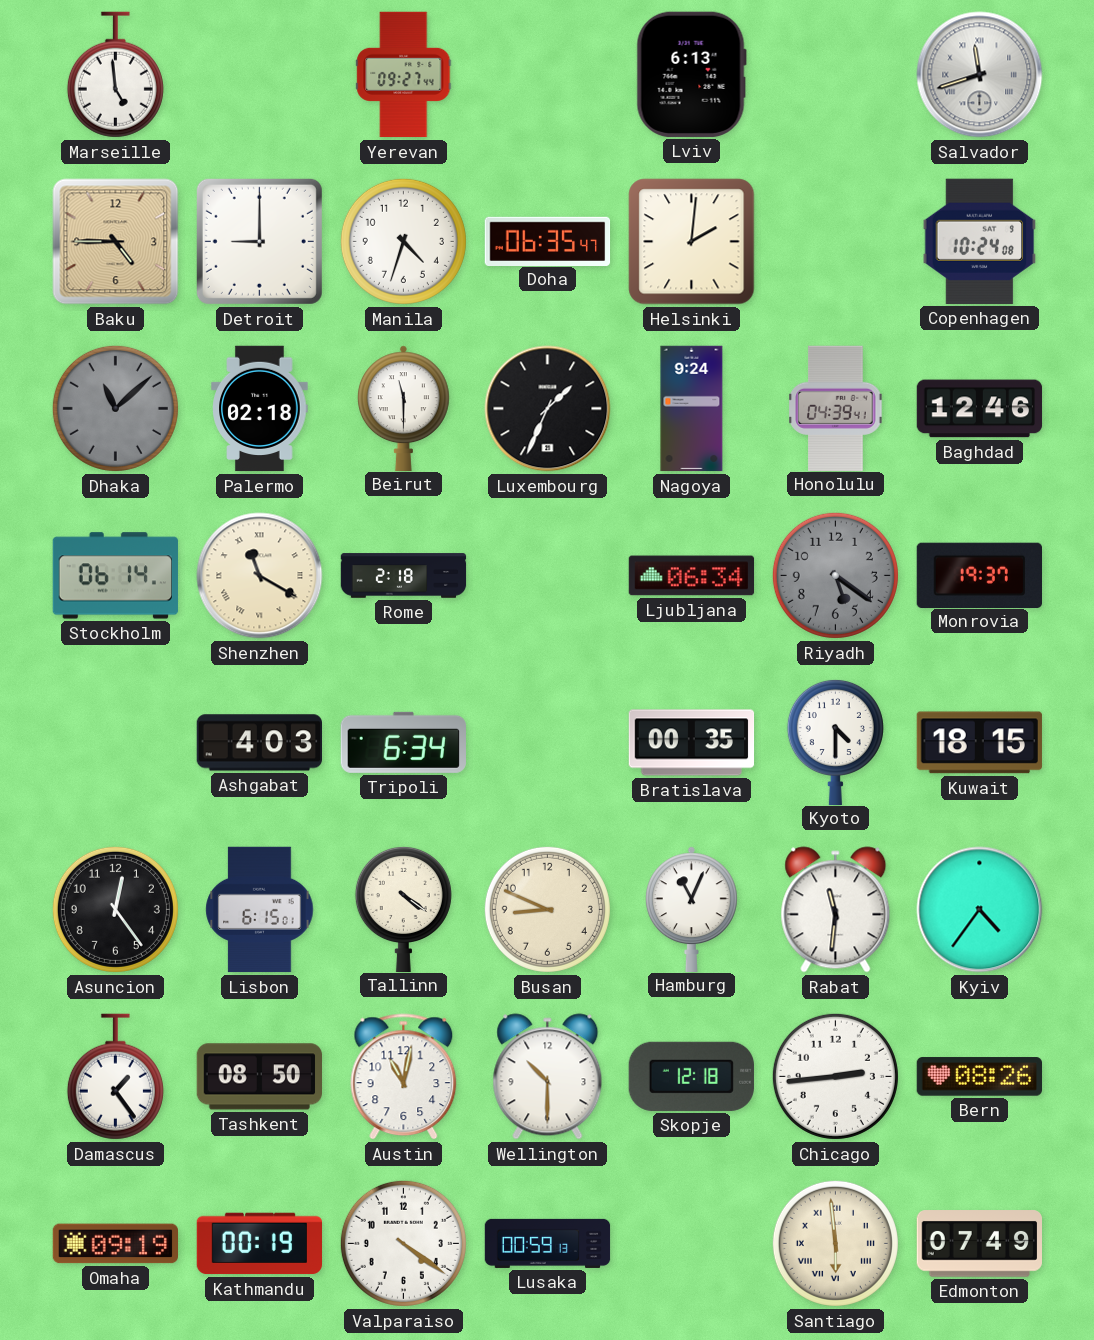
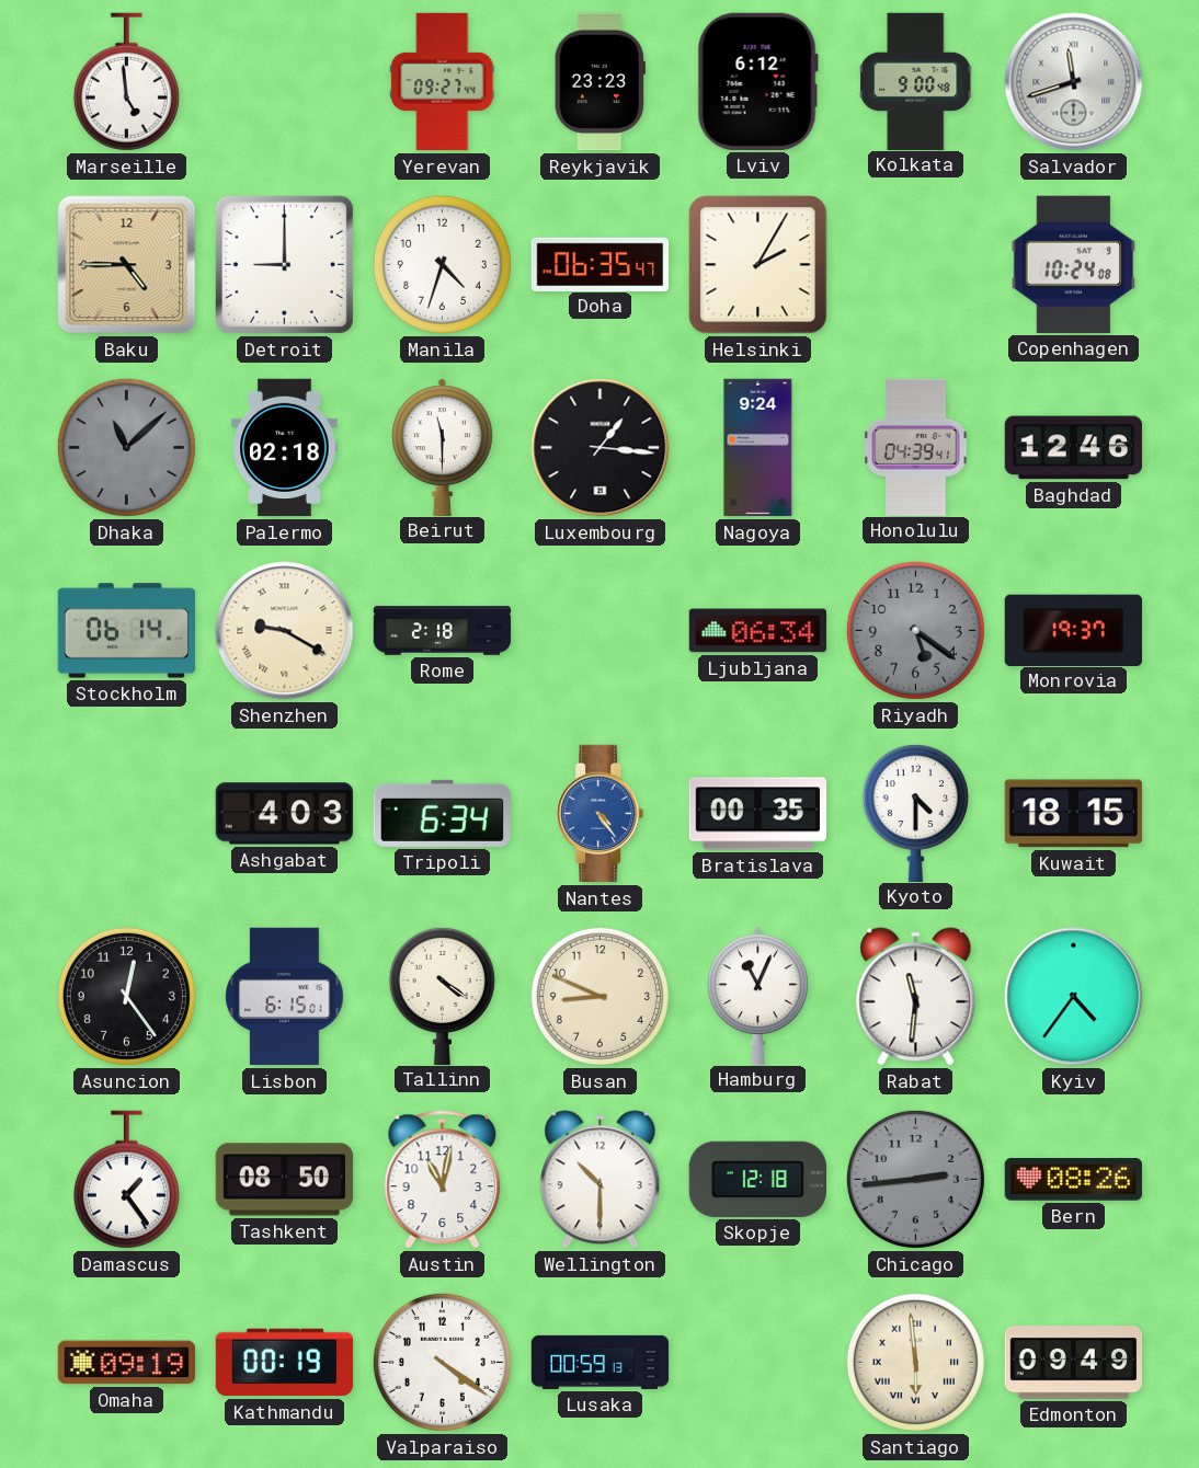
Reykjavik: none -> 23:23 (599, 82)
Lviv: 6:13 -> 6:12 (757, 81)
Kolkata: none -> 9:00 (916, 81)
Helsinki: 2:01 -> 2:05 (758, 265)
Luxembourg: 1:34 -> 1:16 (601, 448)
Shenzhen: 11:20 -> 9:20 (285, 631)
Nantes: none -> 4:24 (601, 814)
Chicago dial: white -> grey (915, 1179)
Edmonton: 07:49 -> 09:49 (1073, 1363)
